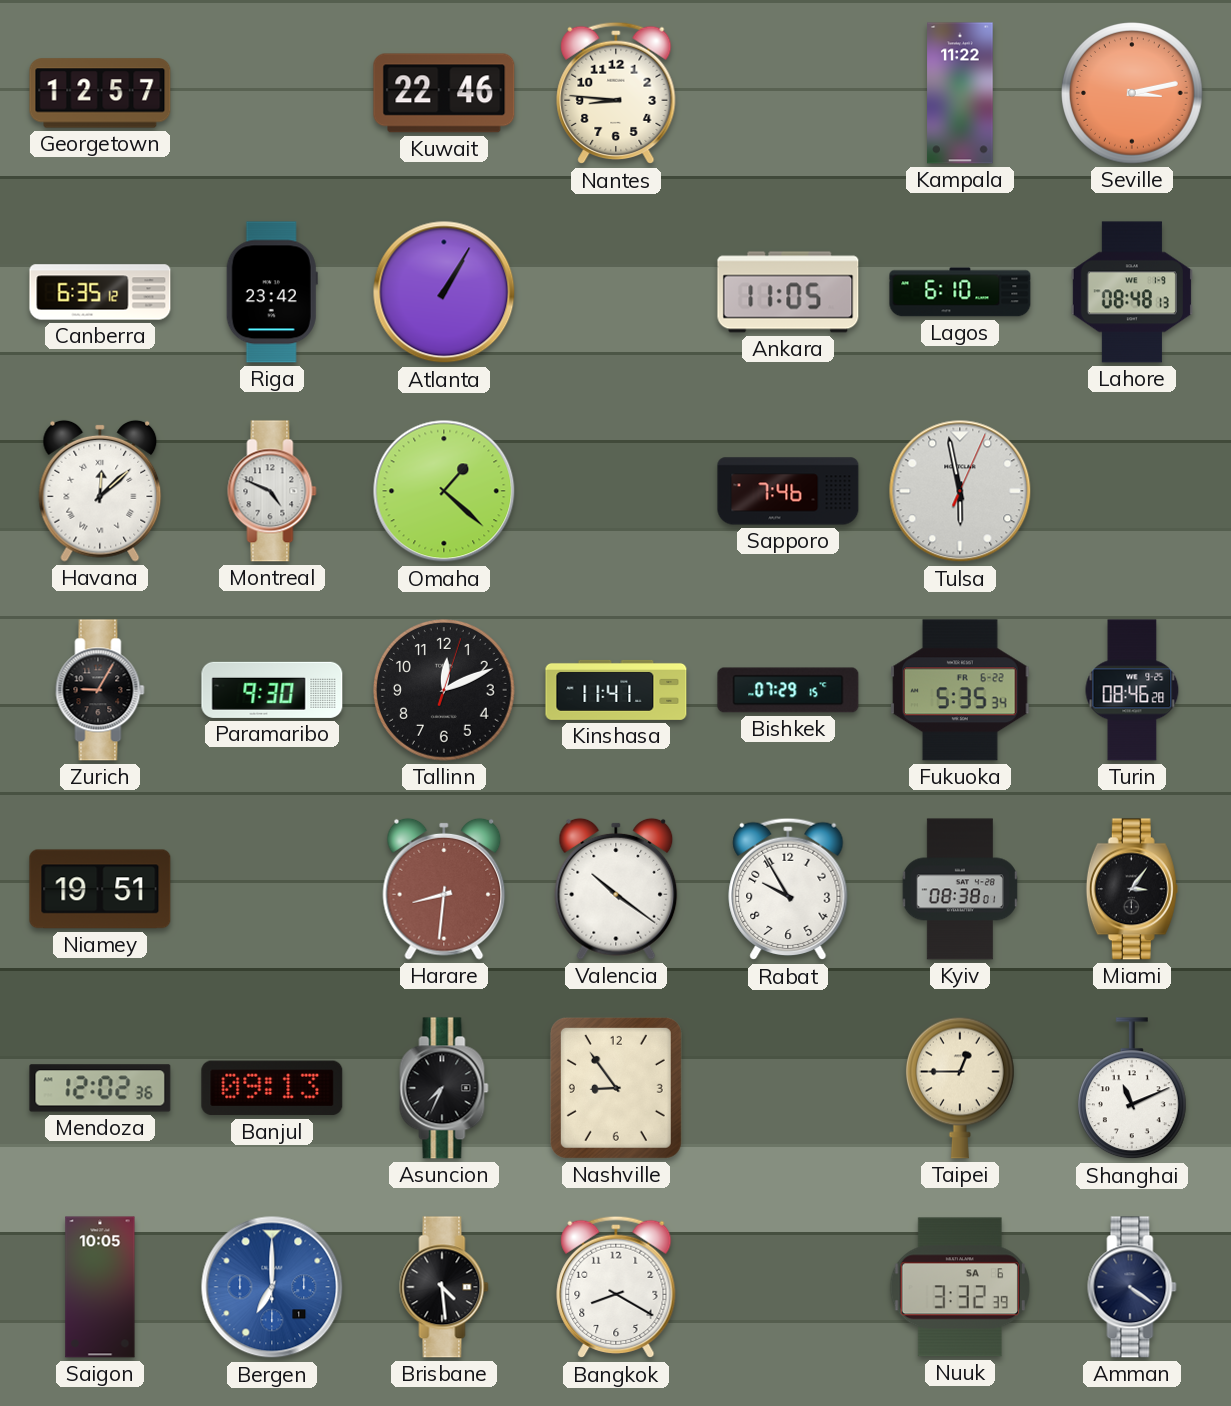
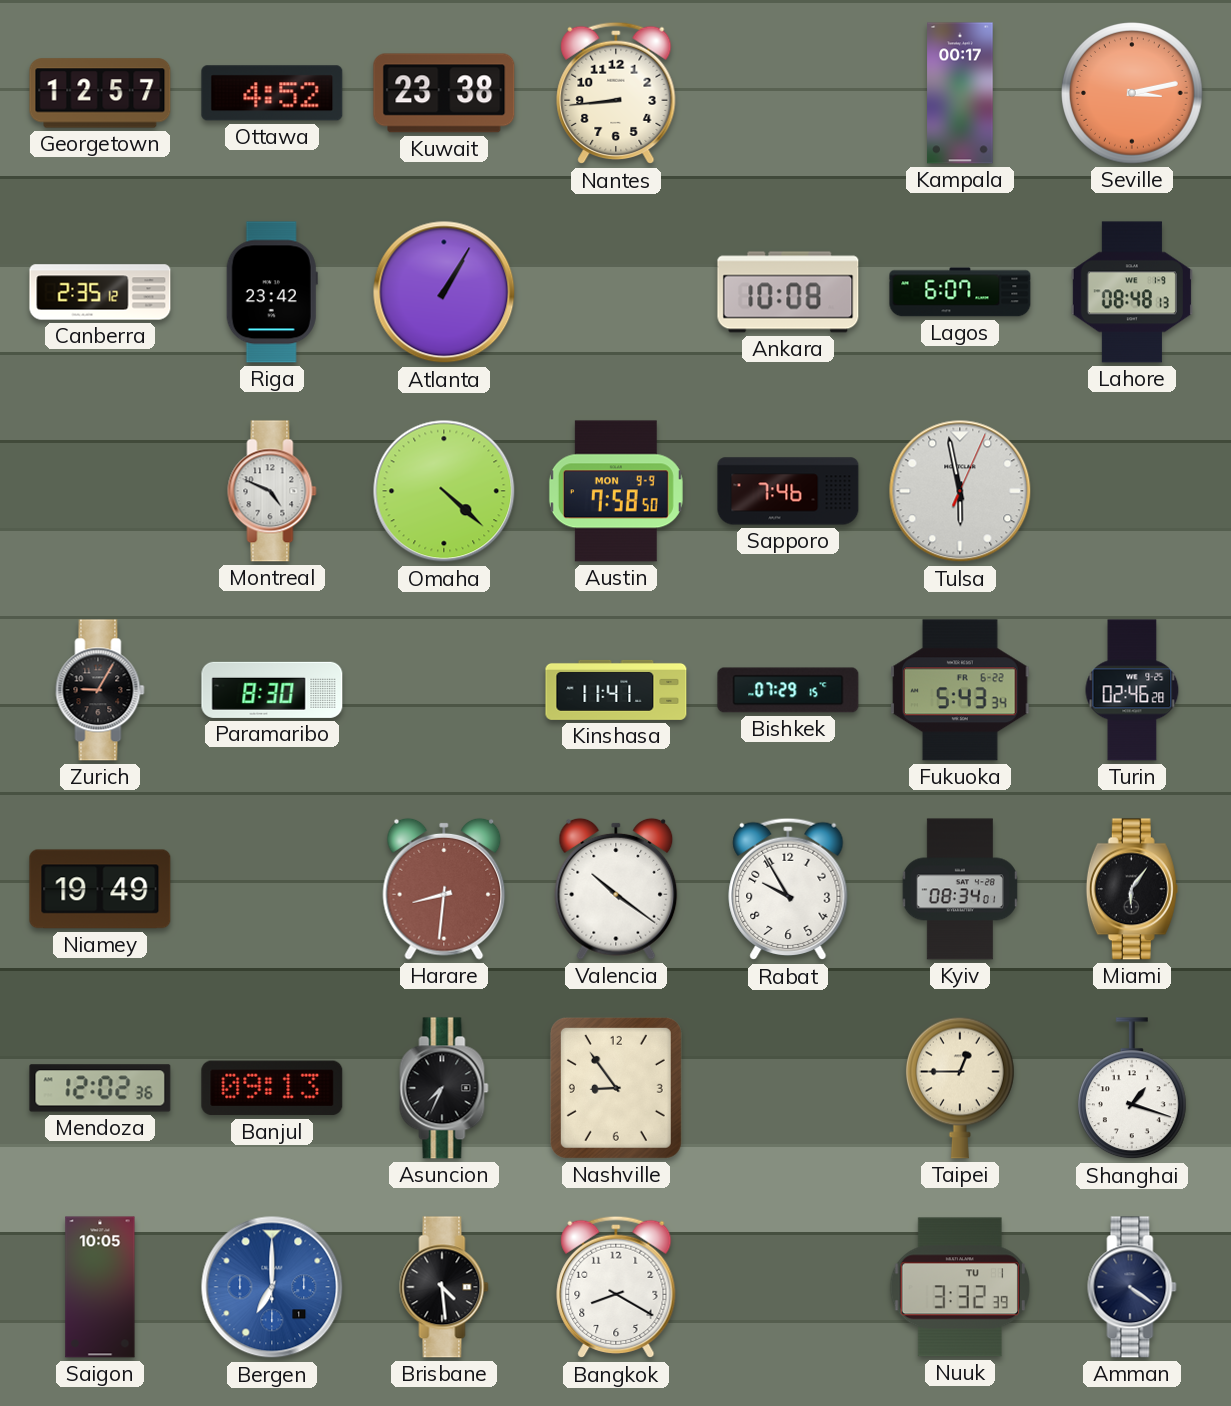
Ottawa: none -> 4:52 (272, 93)
Kuwait: 22:46 -> 23:38 (444, 93)
Nantes: 8:46 -> 8:44 (616, 93)
Kampala: 11:22 -> 00:17 (960, 93)
Canberra: 6:35 -> 2:35 (100, 292)
Ankara: 11:05 -> 10:08 (788, 292)
Lagos: 6:10 -> 6:07 (960, 292)
Havana: 12:08 -> none (100, 491)
Omaha: 1:22 -> 4:22 (444, 491)
Austin: none -> 7:58 (616, 491)
Paramaribo: 9:30 -> 8:30 (272, 690)
Tallinn: 12:11 -> none (445, 691)
Fukuoka: 5:35 -> 5:43 (960, 690)
Turin: 08:46 -> 02:46 (1132, 690)
Niamey: 19:51 -> 19:49 (100, 889)
Kyiv: 08:38 -> 08:34 (960, 889)
Miami: 3:06 -> 6:06 (1132, 889)
Shanghai: 11:11 -> 1:18 (1132, 1089)
Nuuk date: SA 6 -> TU 1 (960, 1287)
